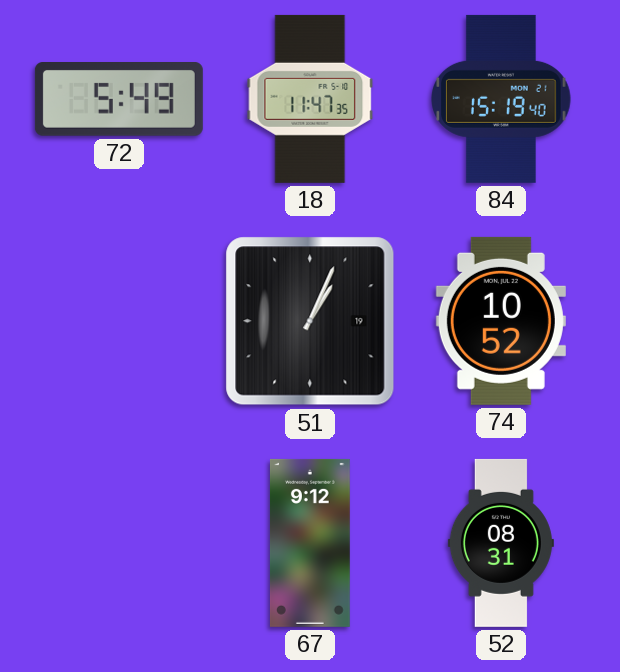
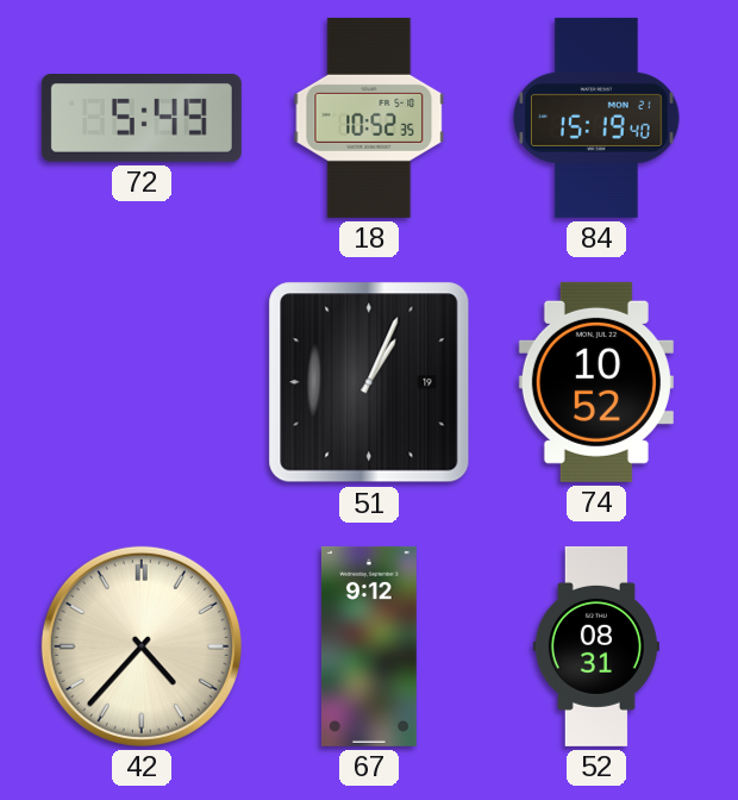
18: 11:47 -> 10:52 (369, 118)
42: none -> 4:37 (142, 646)
